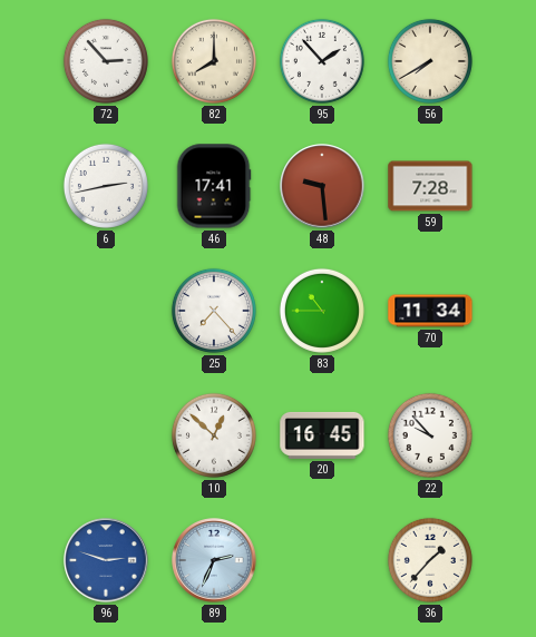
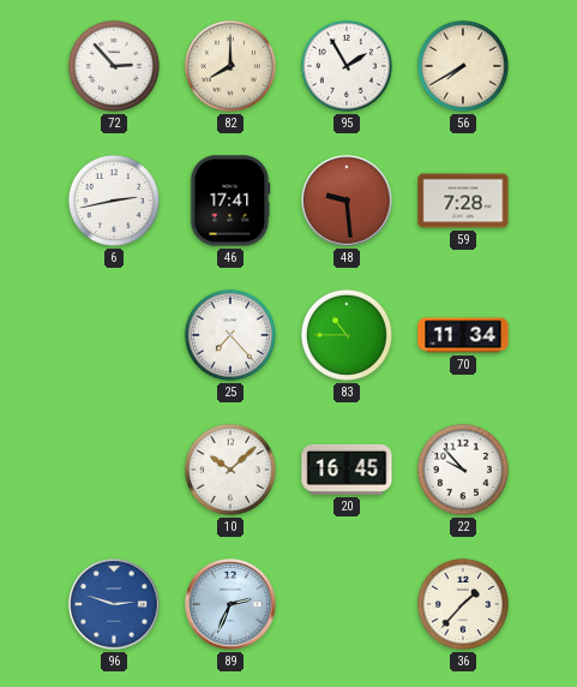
95: 1:53 -> 1:55 (347, 66)
10: 12:52 -> 10:08 (230, 470)
